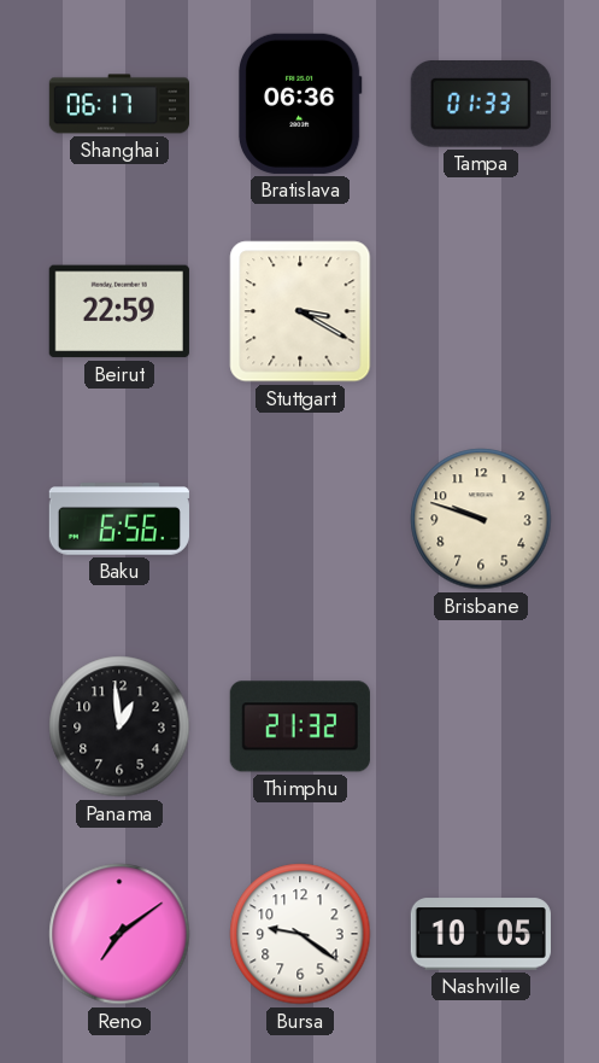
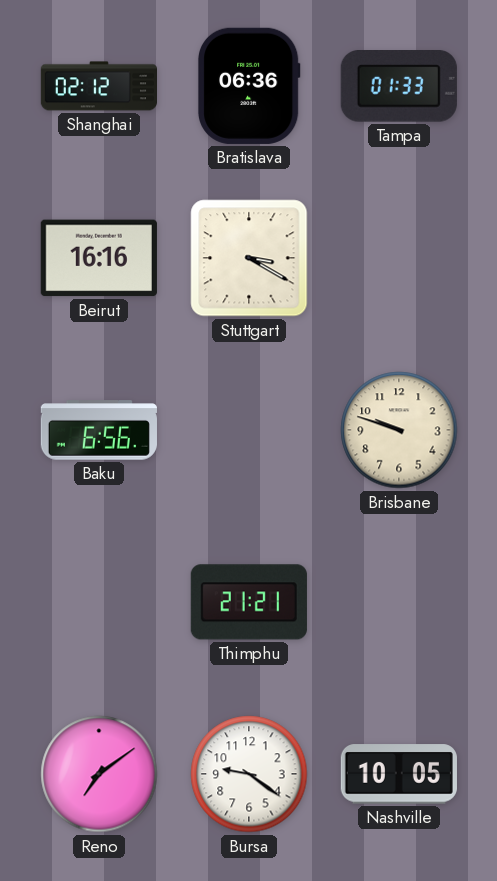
Shanghai: 06:17 -> 02:12 (98, 86)
Beirut: 22:59 -> 16:16 (99, 258)
Panama: 12:59 -> none (119, 726)
Thimphu: 21:32 -> 21:21 (249, 602)
